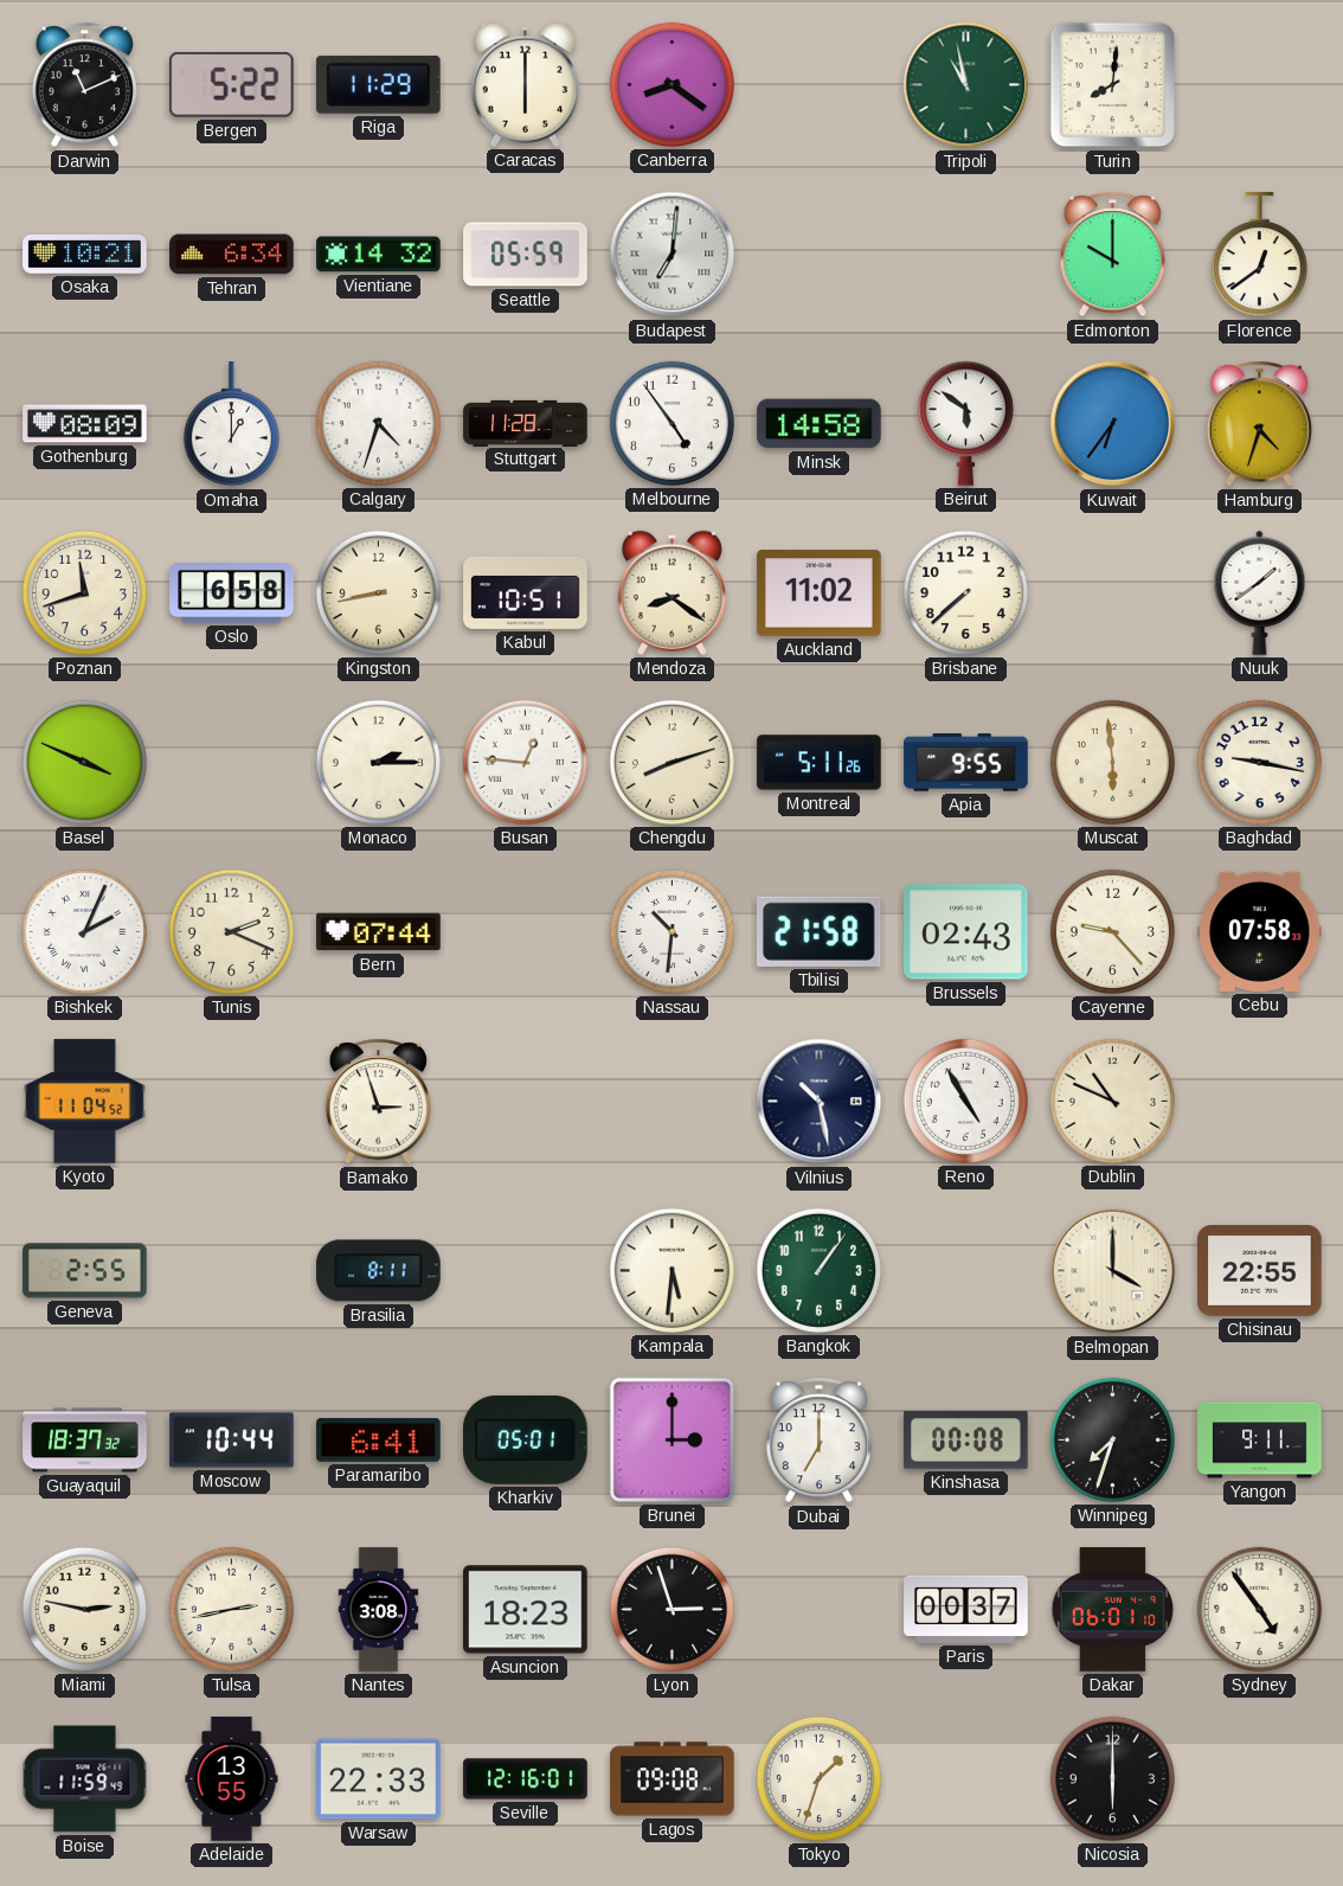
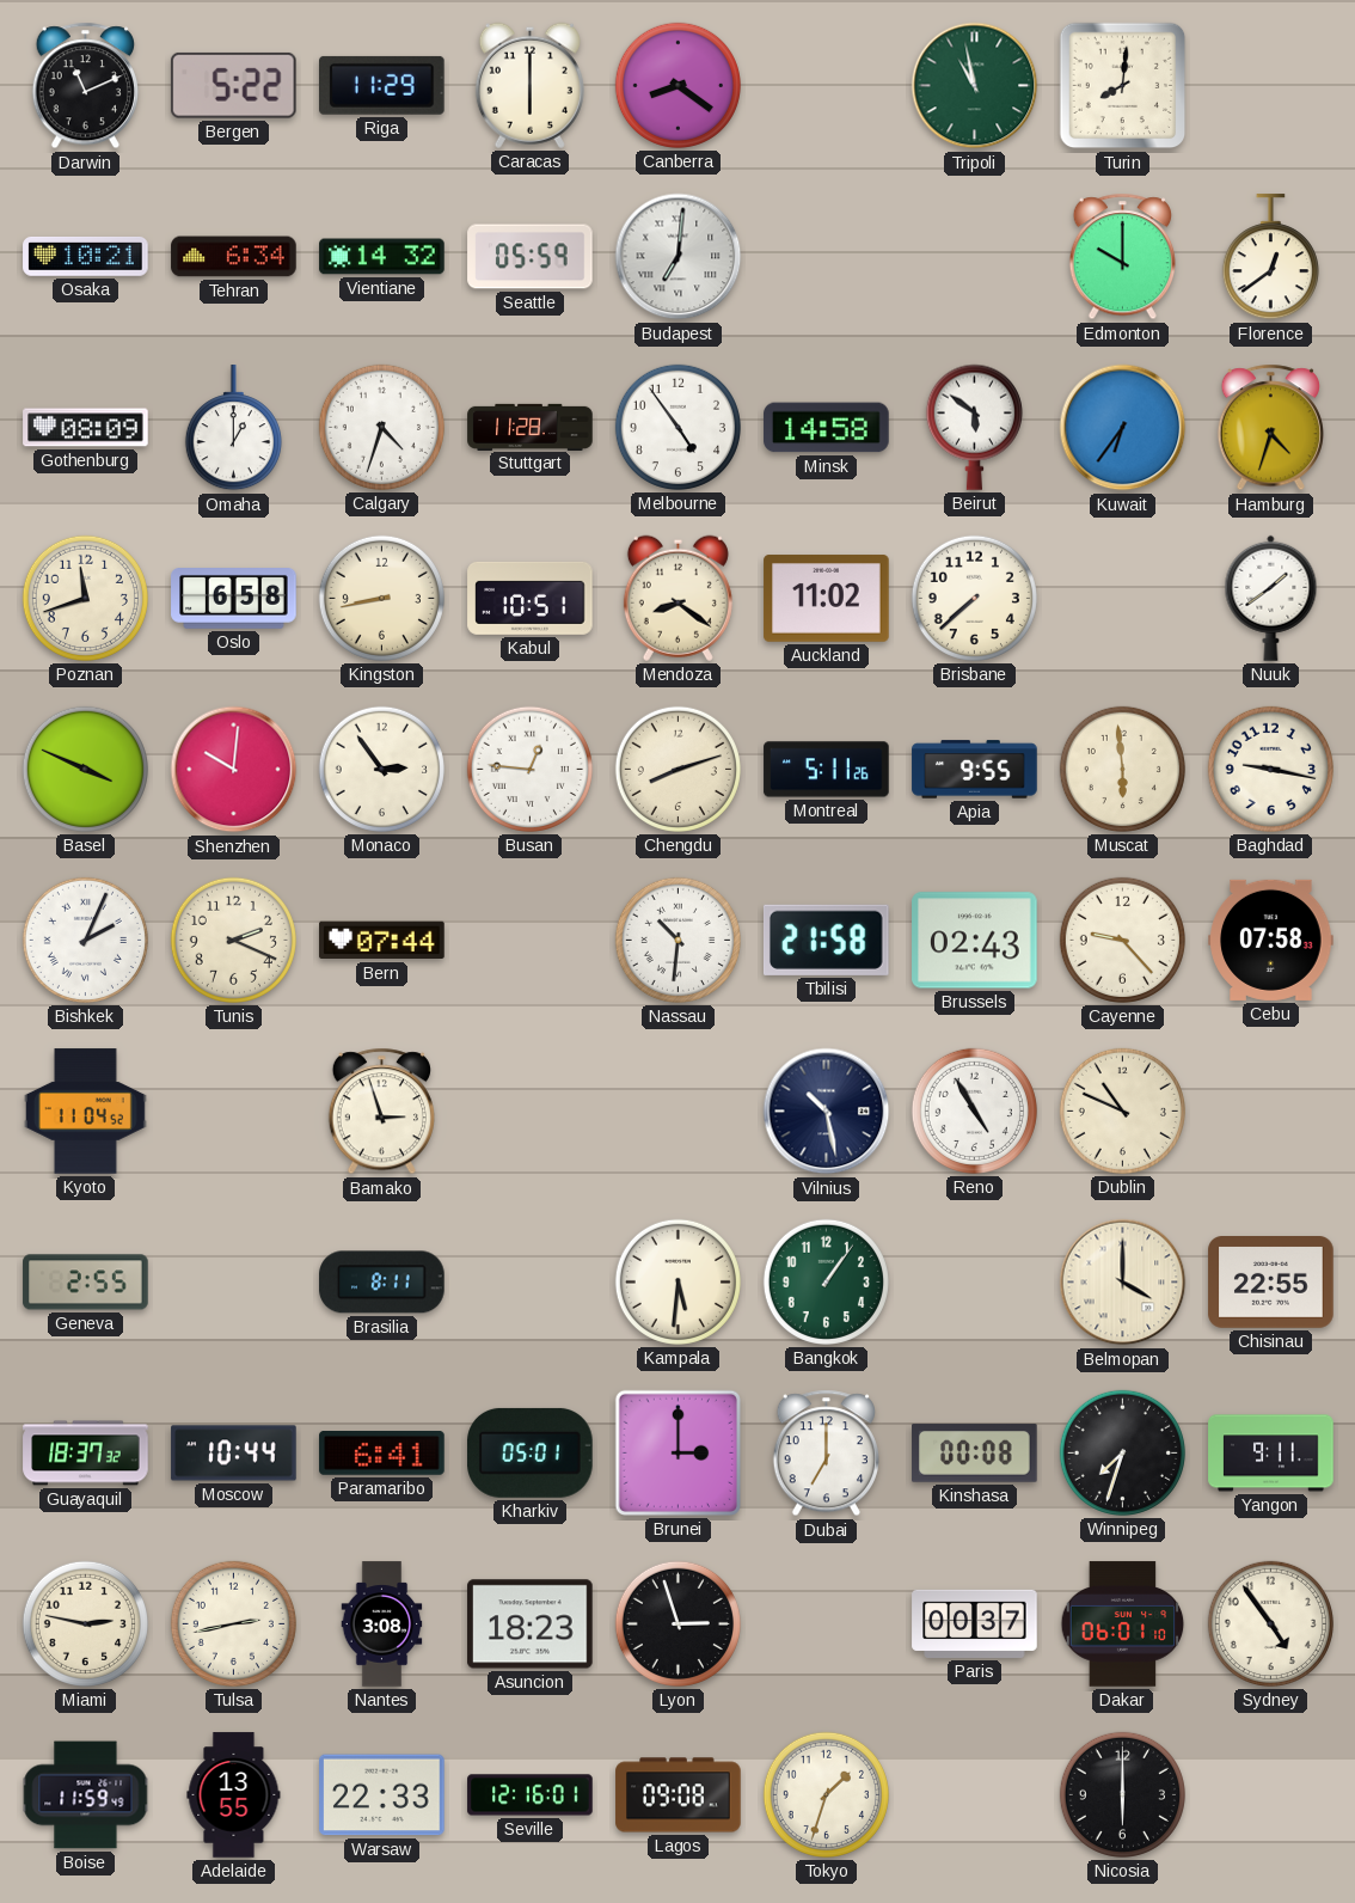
Shenzhen: none -> 10:01 (234, 770)
Monaco: 2:15 -> 2:54 (381, 769)
